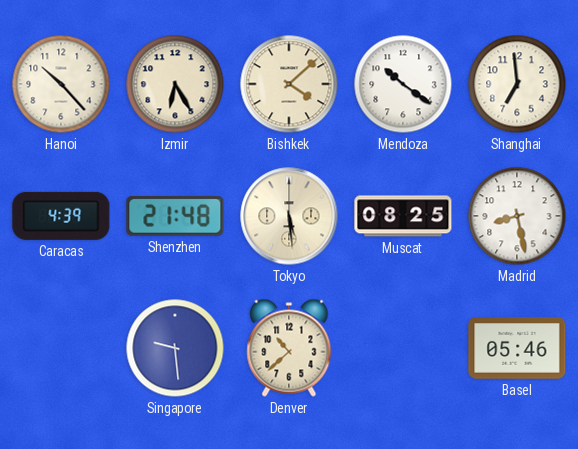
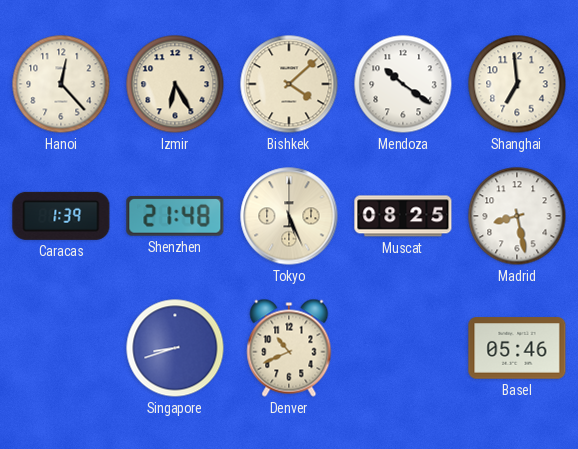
Hanoi: 10:23 -> 12:23 (61, 84)
Caracas: 4:39 -> 1:39 (61, 216)
Tokyo: 5:29 -> 5:26 (289, 216)
Singapore: 9:29 -> 8:42 (175, 348)
Denver: 10:38 -> 10:41 (289, 348)
